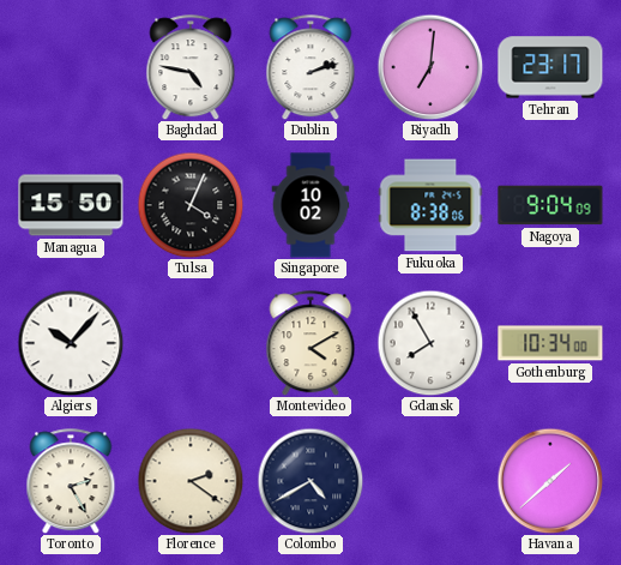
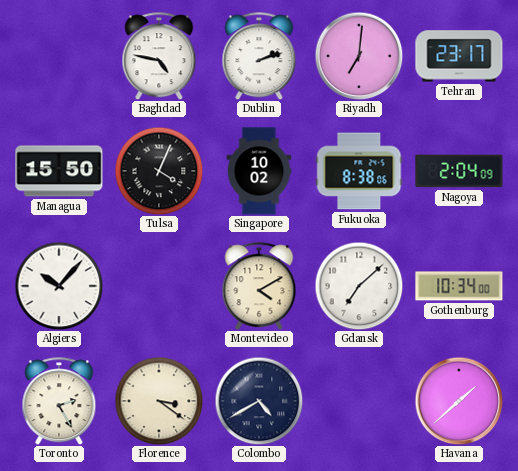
Nagoya: 9:04 -> 2:04 (459, 171)
Gdansk: 7:55 -> 7:08 (359, 286)
Florence: 2:21 -> 3:21 (159, 401)
